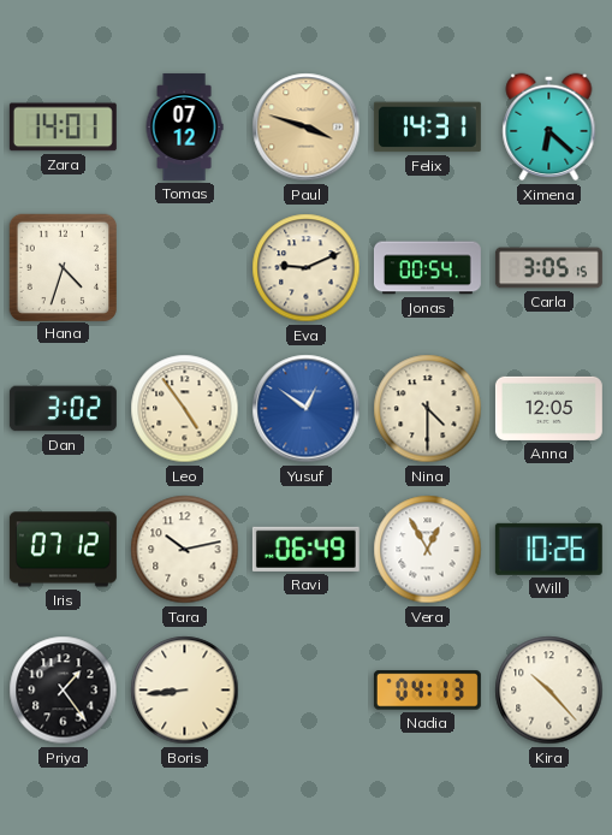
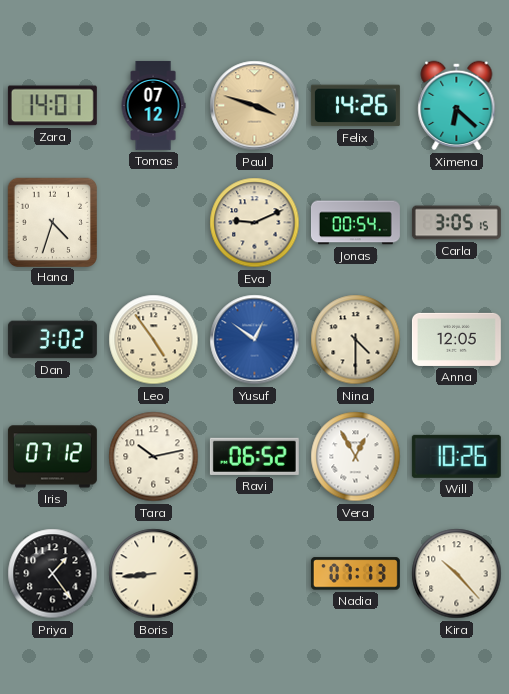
Felix: 14:31 -> 14:26 (355, 106)
Ravi: 06:49 -> 06:52 (254, 456)
Nadia: 04:13 -> 07:13 (355, 574)
